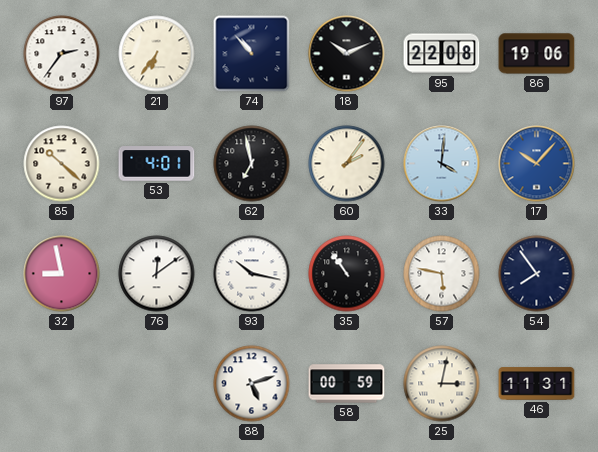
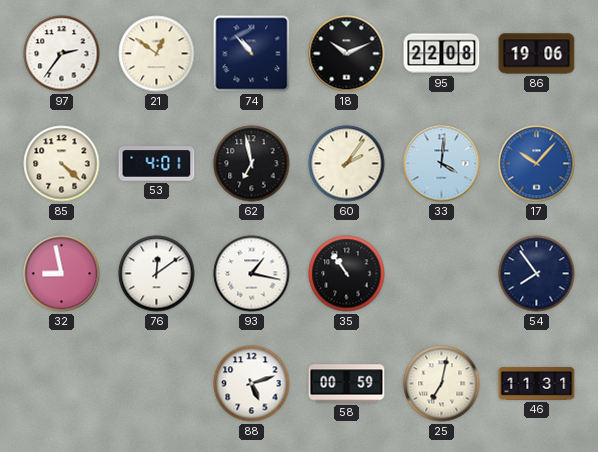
21: 6:36 -> 12:51 (157, 54)
85: 10:22 -> 4:22 (62, 164)
93: 10:17 -> 1:17 (252, 274)
57: 5:47 -> none (442, 274)
25: 3:02 -> 7:02 (442, 384)
